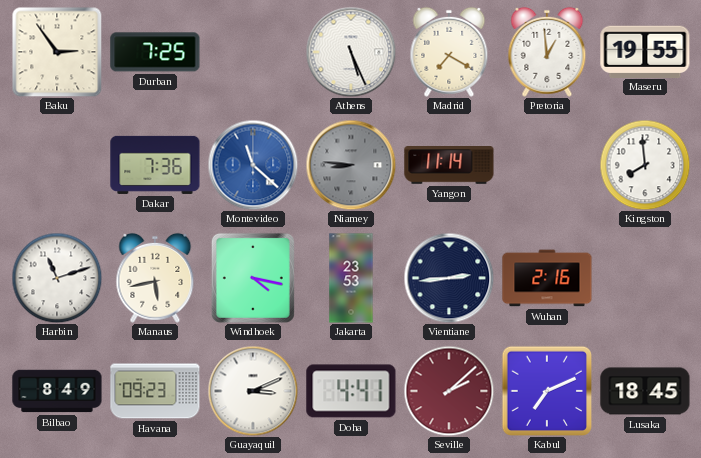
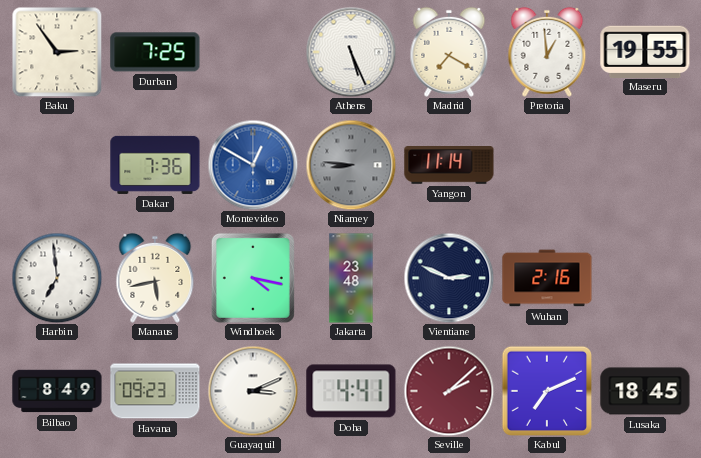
Montevideo: 11:22 -> 12:50 (253, 165)
Kingston: 7:59 -> none (645, 165)
Harbin: 11:12 -> 6:59 (57, 278)
Jakarta: 23:53 -> 23:48 (351, 278)
Vientiane: 2:44 -> 2:49 (449, 278)
